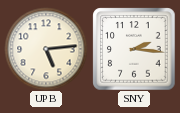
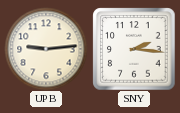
UPB: 5:14 -> 9:14 (46, 49)
